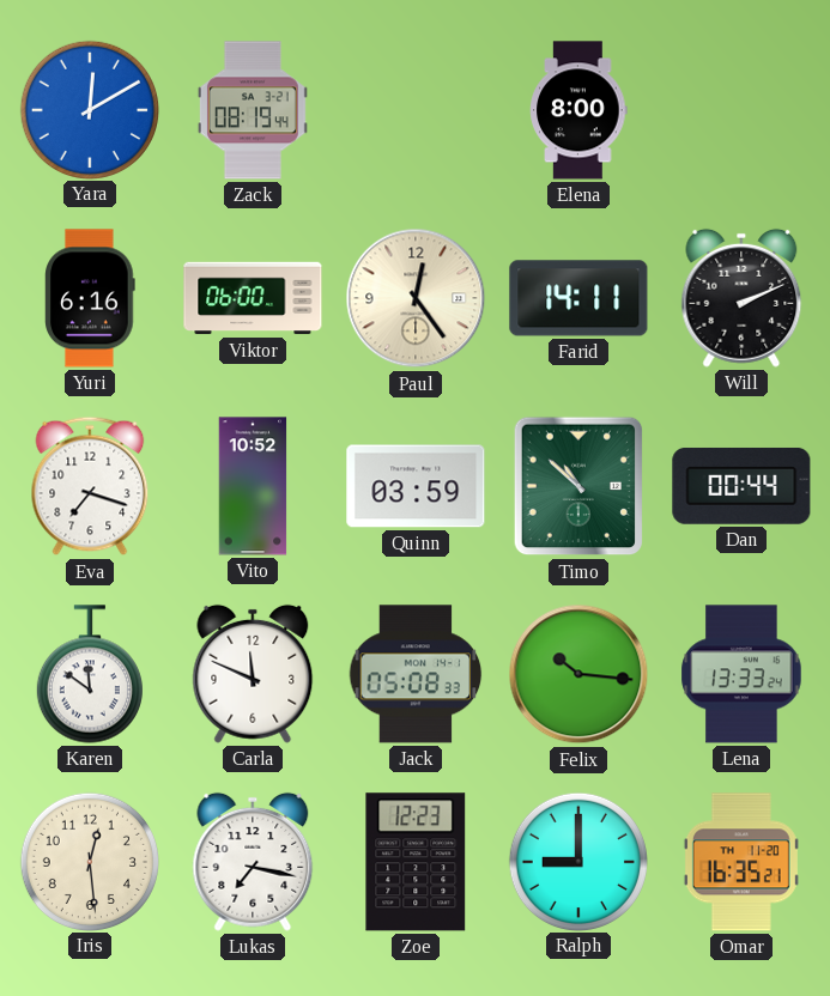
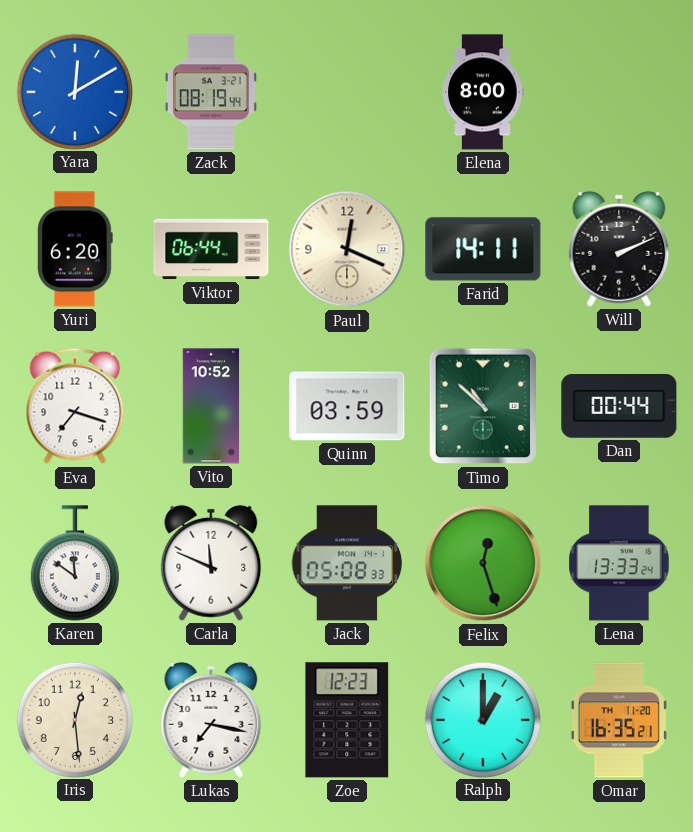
Yuri: 6:16 -> 6:20 (75, 249)
Viktor: 06:00 -> 06:44 (211, 249)
Paul: 12:24 -> 12:19 (347, 249)
Felix: 10:16 -> 12:27 (483, 563)
Ralph: 9:00 -> 1:00 (482, 719)
